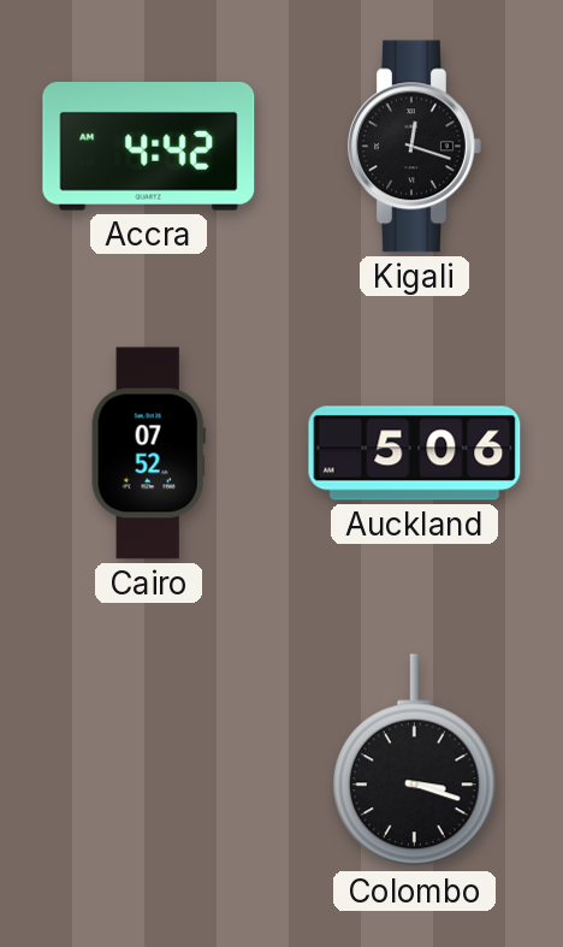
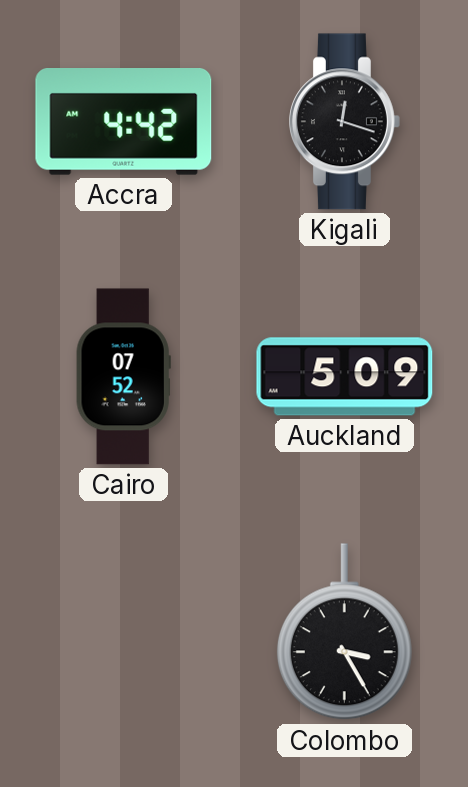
Auckland: 5:06 -> 5:09 (345, 377)
Colombo: 3:18 -> 3:25 (344, 632)
